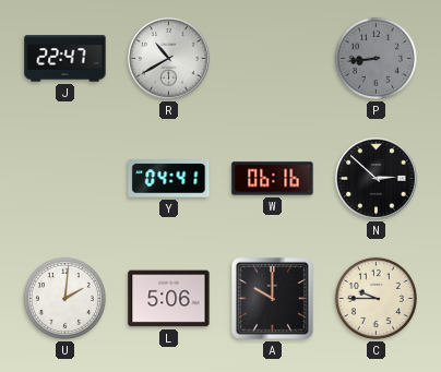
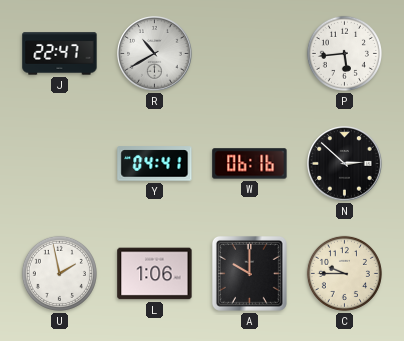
P: 8:44 -> 5:44 (344, 53)
P dial: grey -> white (344, 53)
U: 2:01 -> 1:58 (59, 273)
L: 5:06 -> 1:06 (155, 274)
